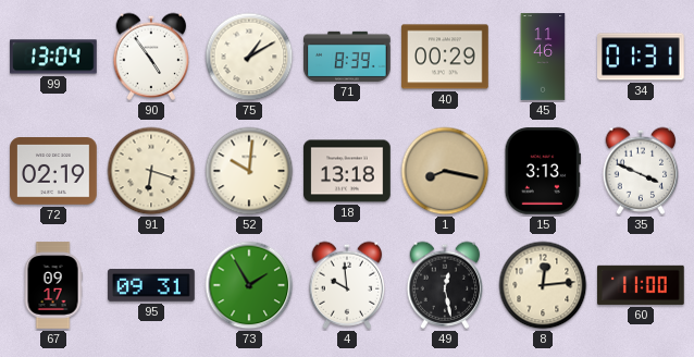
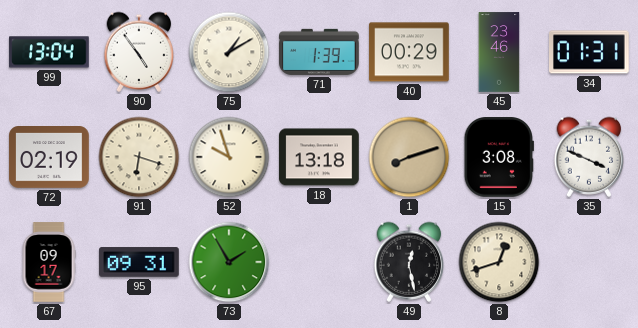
71: 8:39 -> 1:39 (319, 52)
45: 11:46 -> 23:46 (499, 52)
52: 10:01 -> 9:57 (229, 157)
1: 8:17 -> 8:12 (409, 157)
15: 3:13 -> 3:08 (499, 157)
4: 9:59 -> none (347, 285)
8: 12:14 -> 12:42 (499, 262)
60: 11:00 -> none (642, 285)
